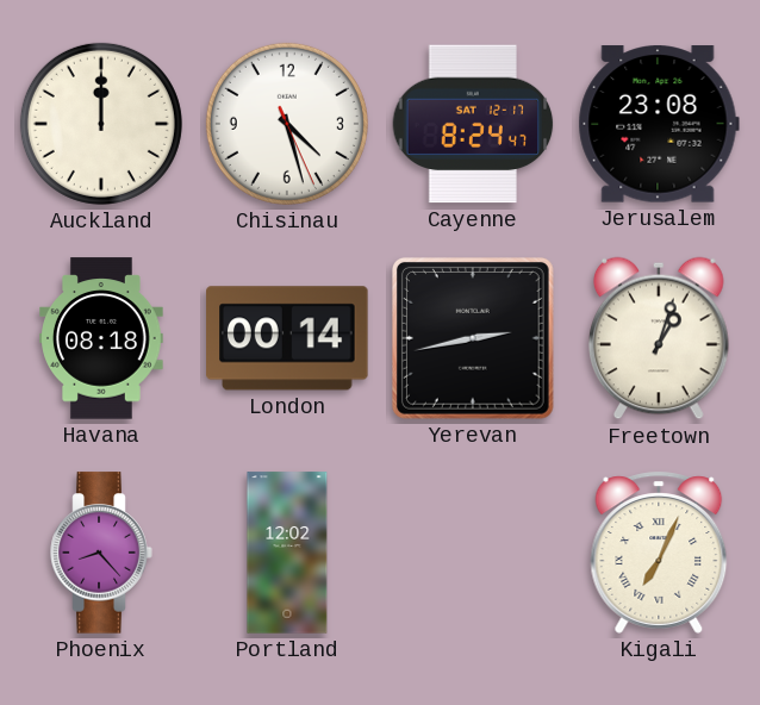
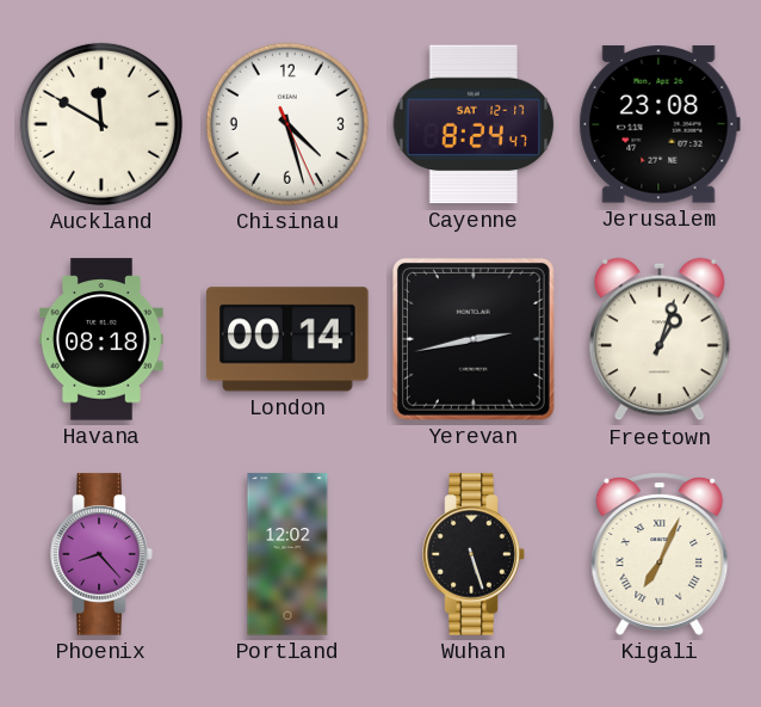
Auckland: 12:00 -> 11:50 (101, 124)
Wuhan: none -> 5:27 (474, 554)
